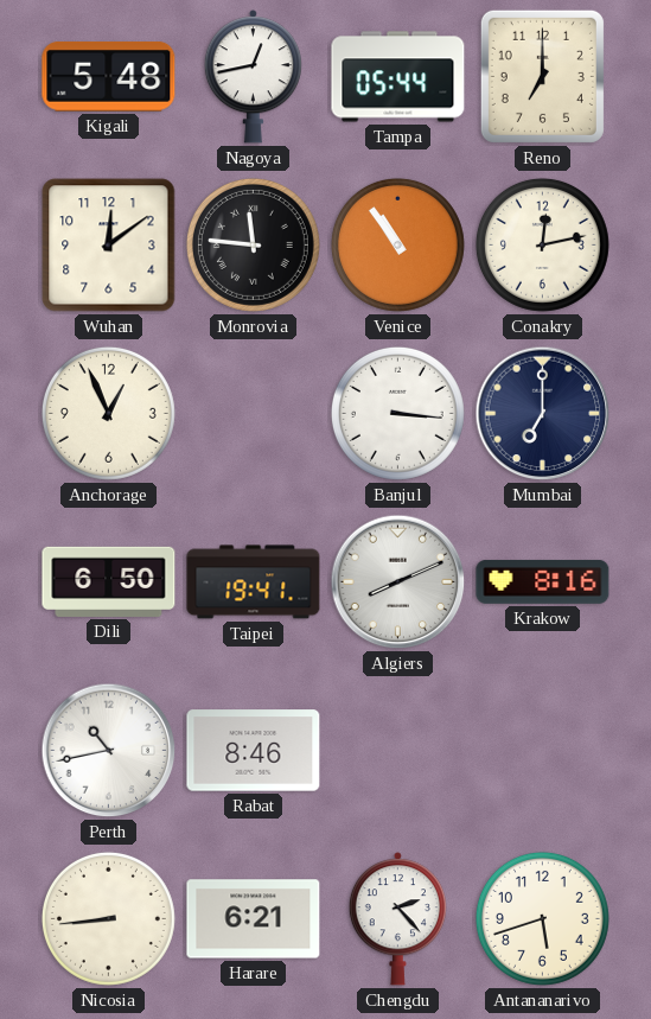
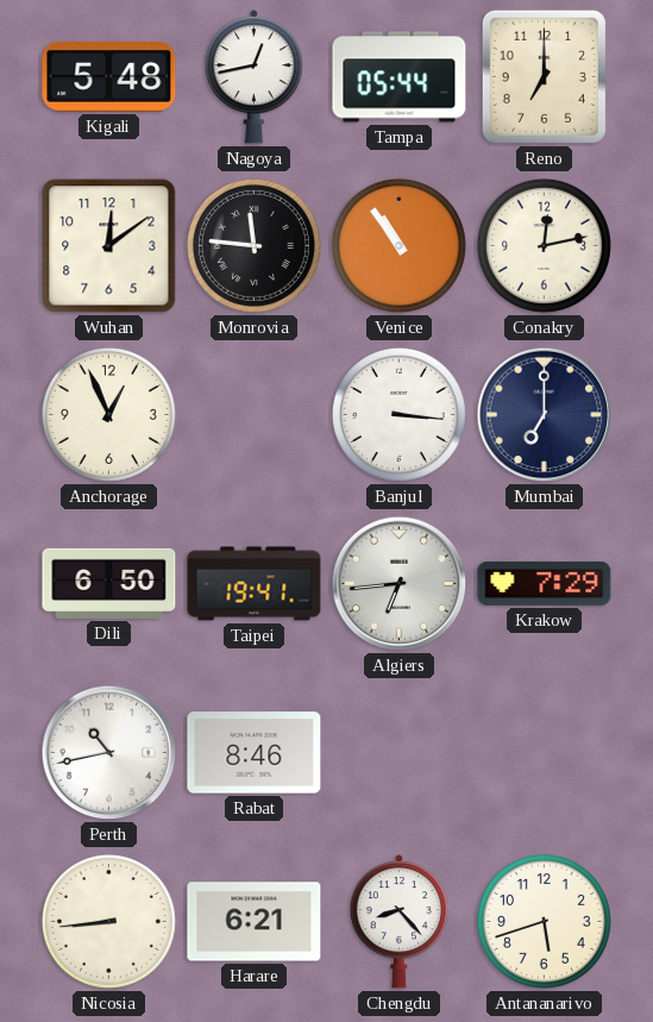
Algiers: 8:11 -> 6:44 (400, 584)
Krakow: 8:16 -> 7:29 (545, 583)
Chengdu: 2:23 -> 8:23 (398, 922)
